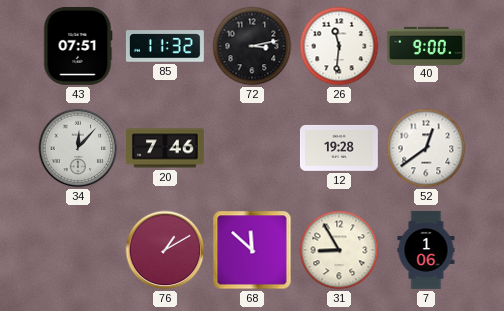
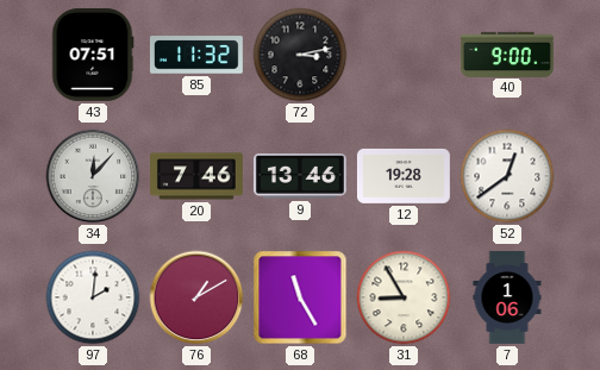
26: 11:31 -> none (339, 46)
9: none -> 13:46 (300, 177)
97: none -> 2:01 (93, 297)
68: 11:52 -> 11:25 (300, 297)
